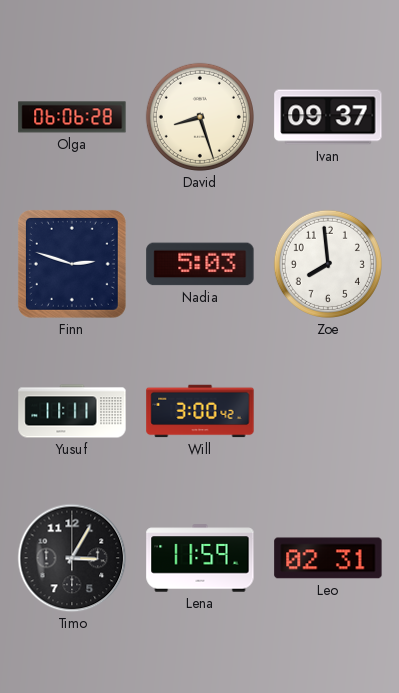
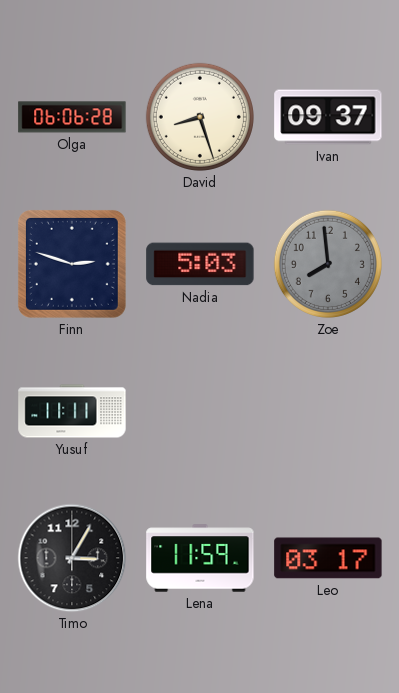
Zoe dial: white -> grey (328, 264)
Will: 3:00 -> none (200, 411)
Leo: 02:31 -> 03:17 (328, 558)
